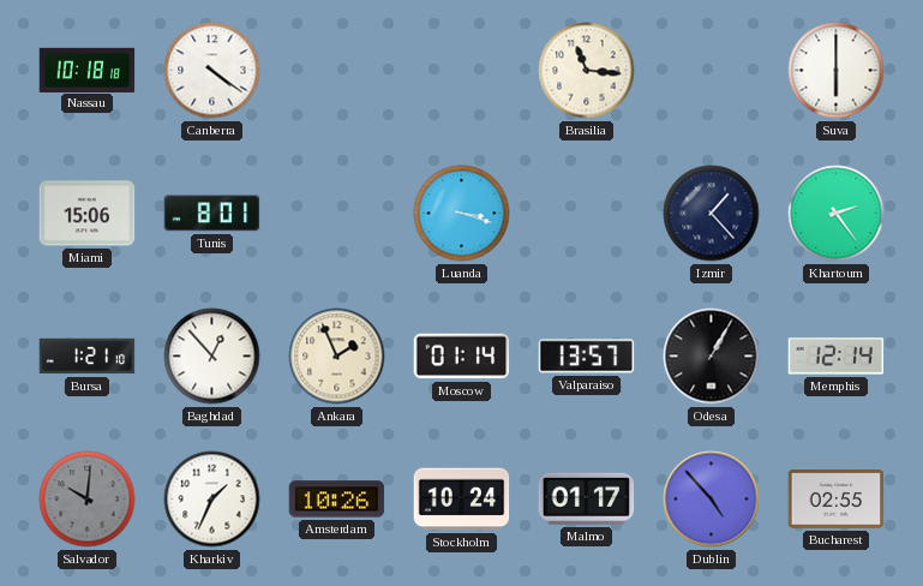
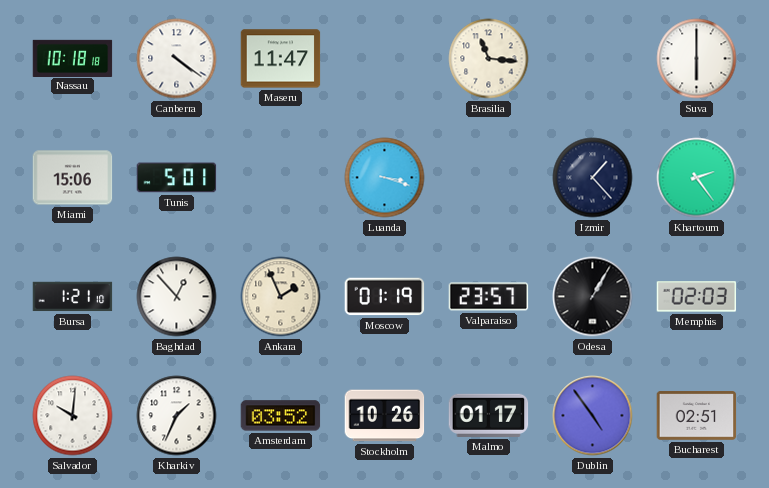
Maseru: none -> 11:47 (281, 59)
Tunis: 8:01 -> 5:01 (177, 178)
Moscow: 01:14 -> 01:19 (385, 297)
Valparaiso: 13:57 -> 23:57 (489, 297)
Memphis: 12:14 -> 02:03 (697, 297)
Salvador dial: grey -> white (73, 416)
Amsterdam: 10:26 -> 03:52 (281, 416)
Stockholm: 10:24 -> 10:26 (385, 416)
Dublin: 4:53 -> 4:54 (593, 416)
Bucharest: 02:55 -> 02:51 (697, 416)
